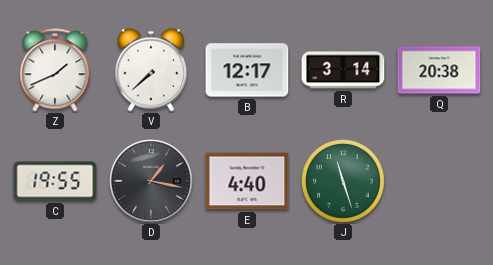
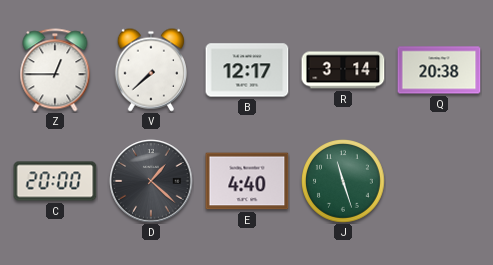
Z: 1:41 -> 12:45 (55, 70)
C: 19:55 -> 20:00 (55, 181)
D: 1:17 -> 1:22 (151, 181)
